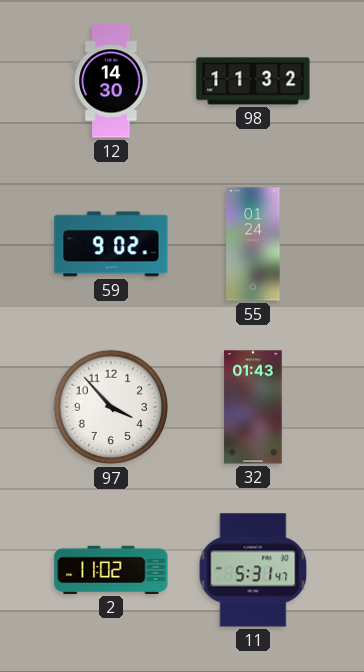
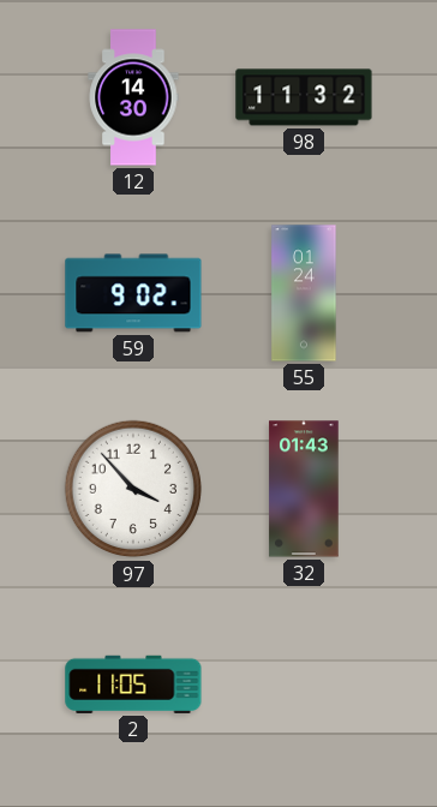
2: 11:02 -> 11:05 (133, 685)
11: 5:31 -> none (253, 570)
